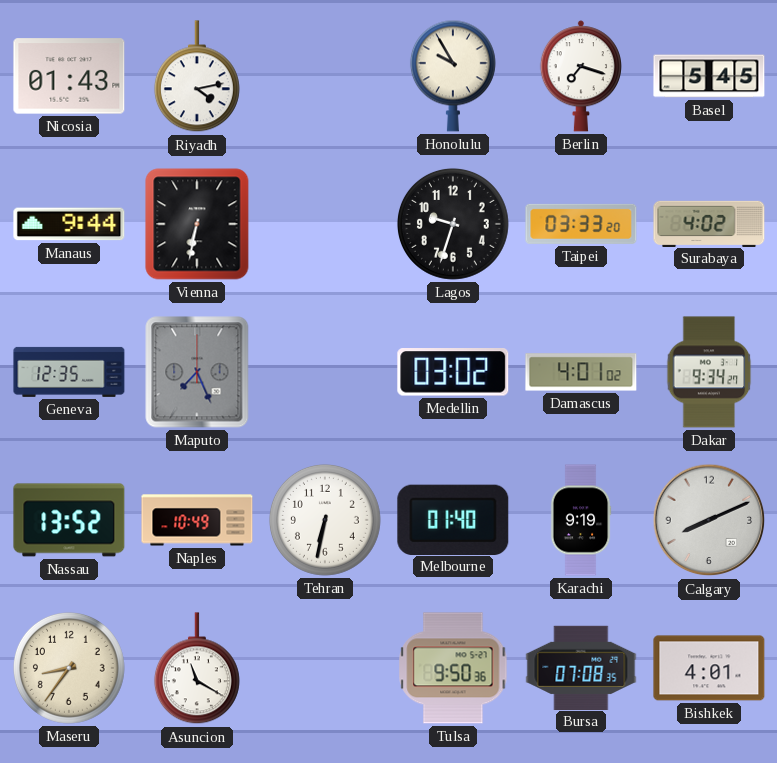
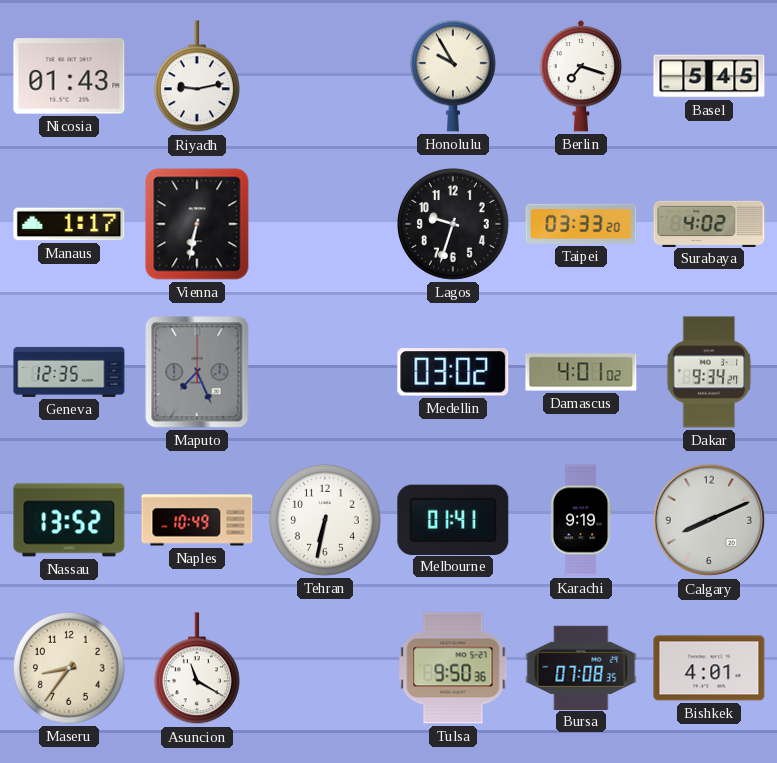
Riyadh: 4:13 -> 9:13 (197, 77)
Manaus: 9:44 -> 1:17 (69, 224)
Melbourne: 01:40 -> 01:41 (453, 519)
